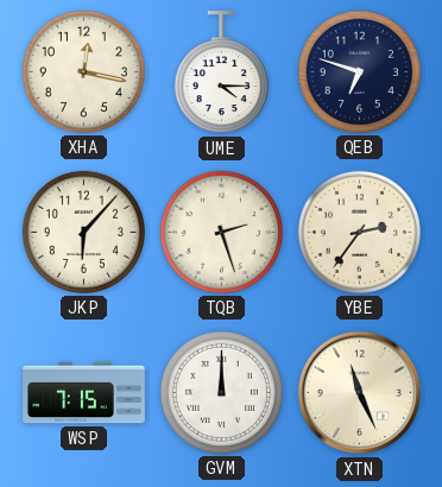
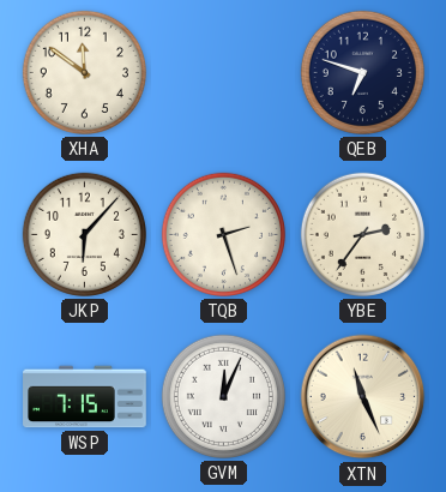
XHA: 12:17 -> 11:51 (84, 72)
UME: 4:15 -> none (221, 74)
GVM: 12:00 -> 12:04 (223, 396)
